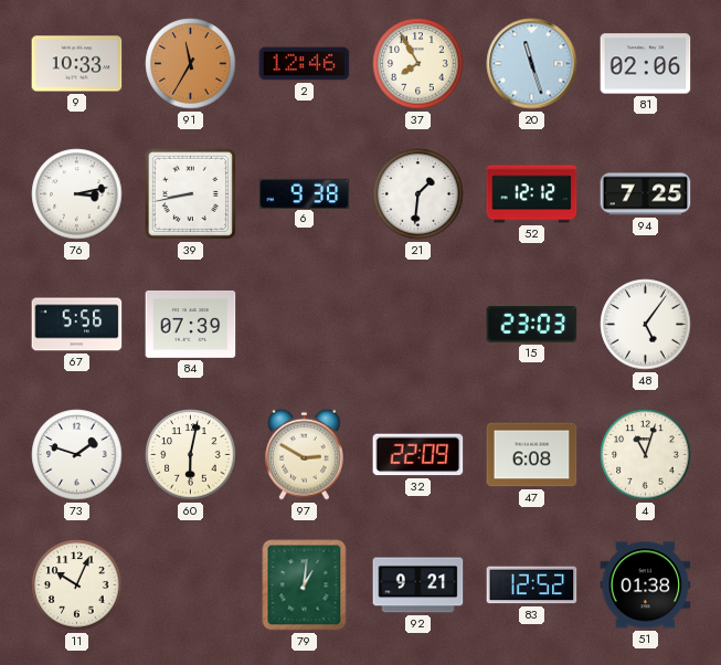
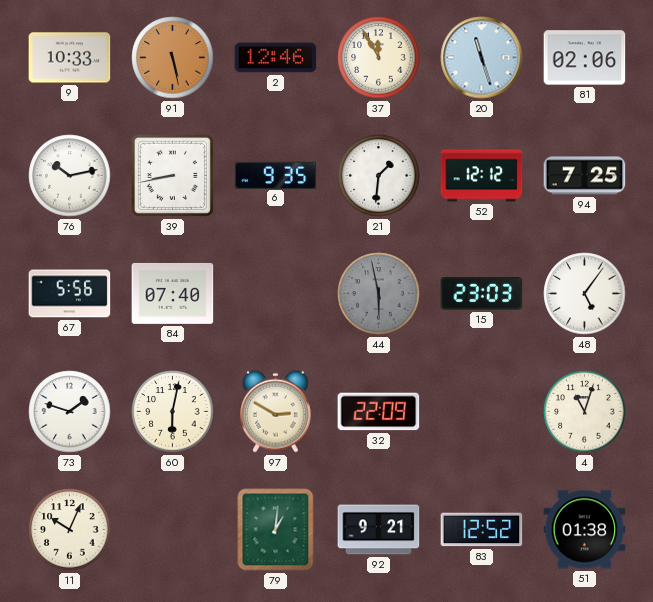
91: 11:35 -> 5:28 (173, 58)
37: 7:55 -> 11:55 (379, 58)
76: 3:13 -> 10:13 (70, 176)
6: 9:38 -> 9:35 (276, 175)
84: 07:39 -> 07:40 (173, 293)
44: none -> 5:58 (379, 294)
47: 6:08 -> none (532, 455)
